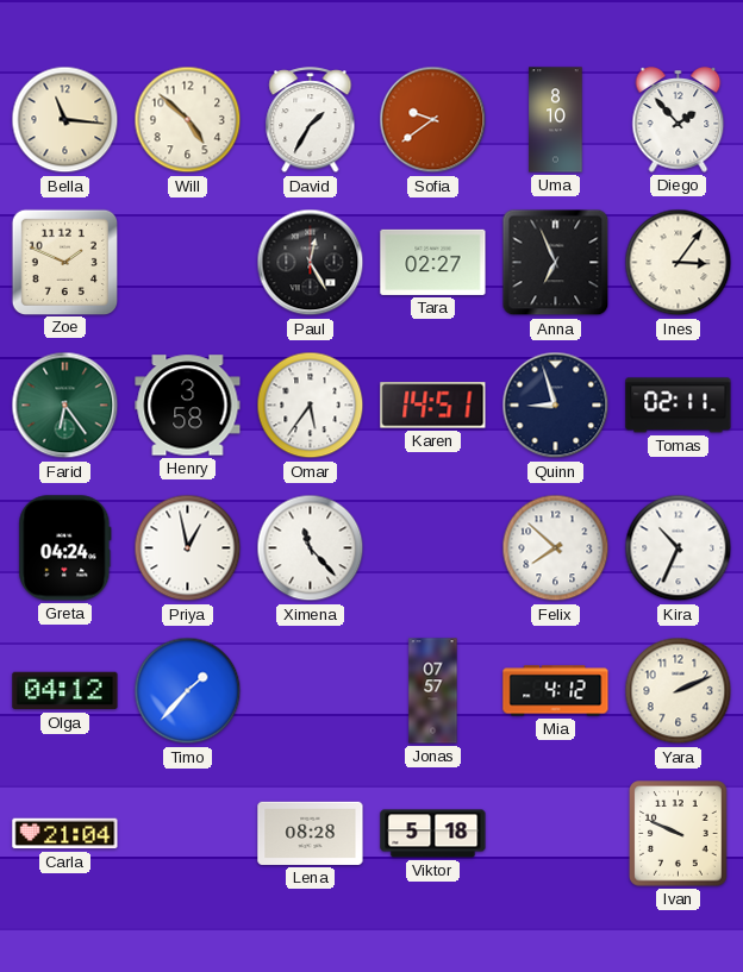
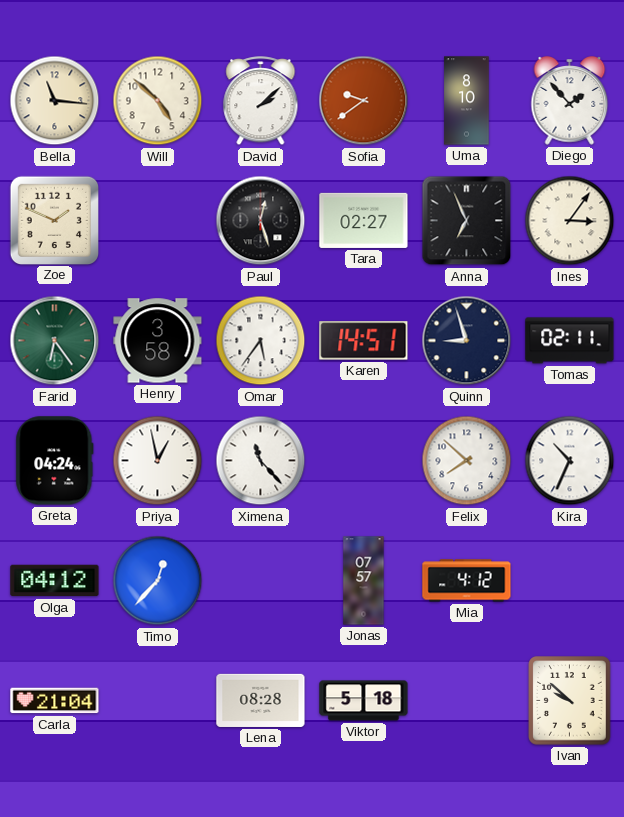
David: 1:35 -> 2:08 (261, 101)
Paul: 12:25 -> 12:27 (261, 221)
Timo: 1:37 -> 12:37 (158, 581)
Yara: 2:11 -> none (679, 691)
Ivan: 9:49 -> 9:52 (570, 701)
